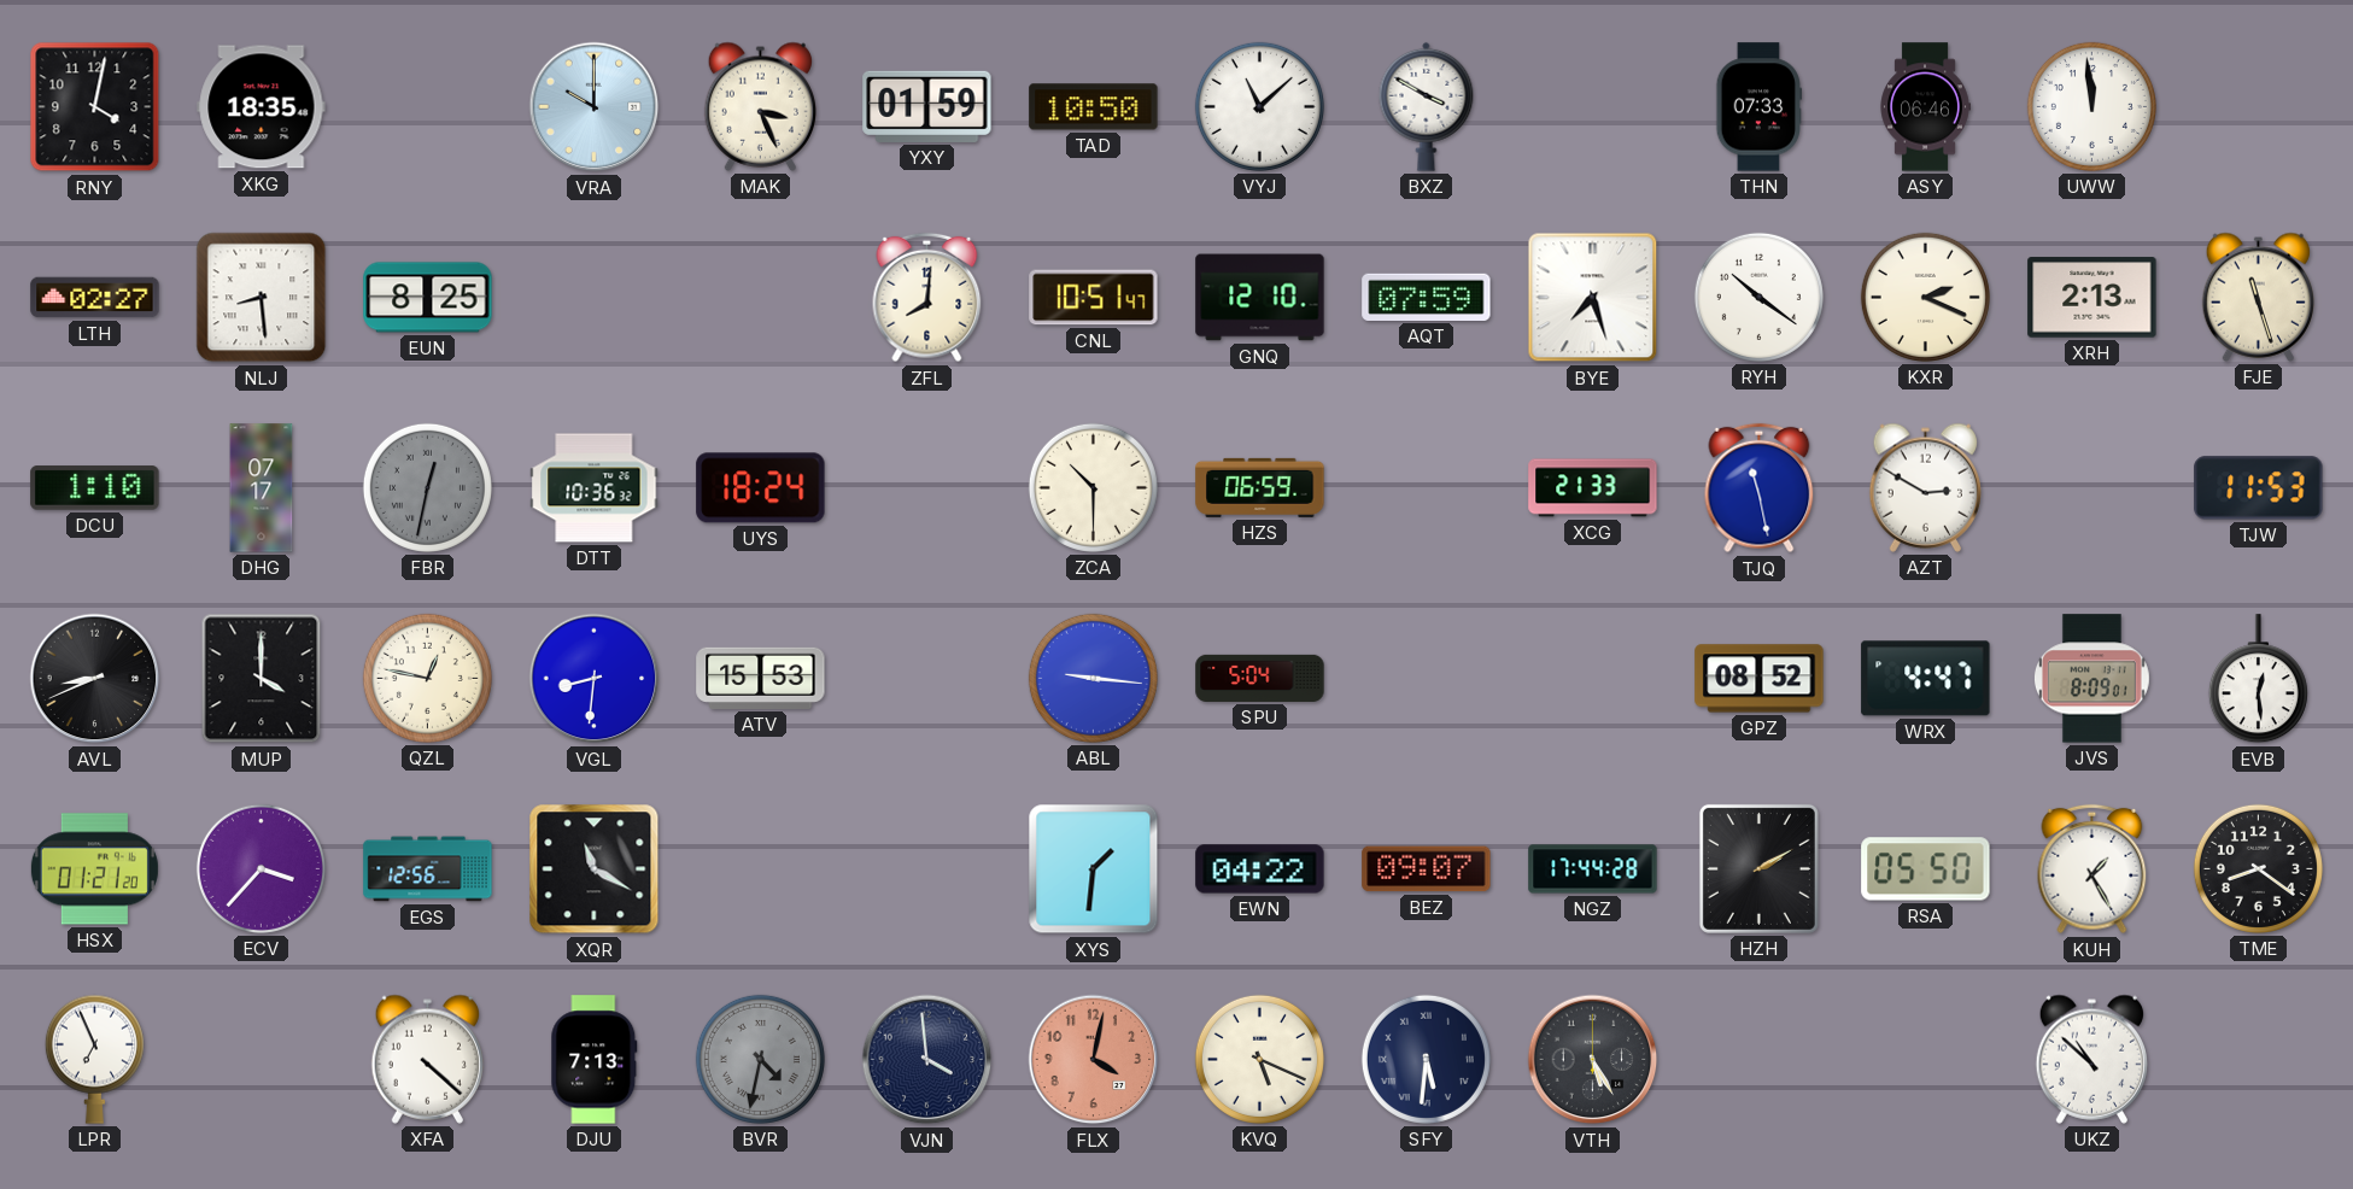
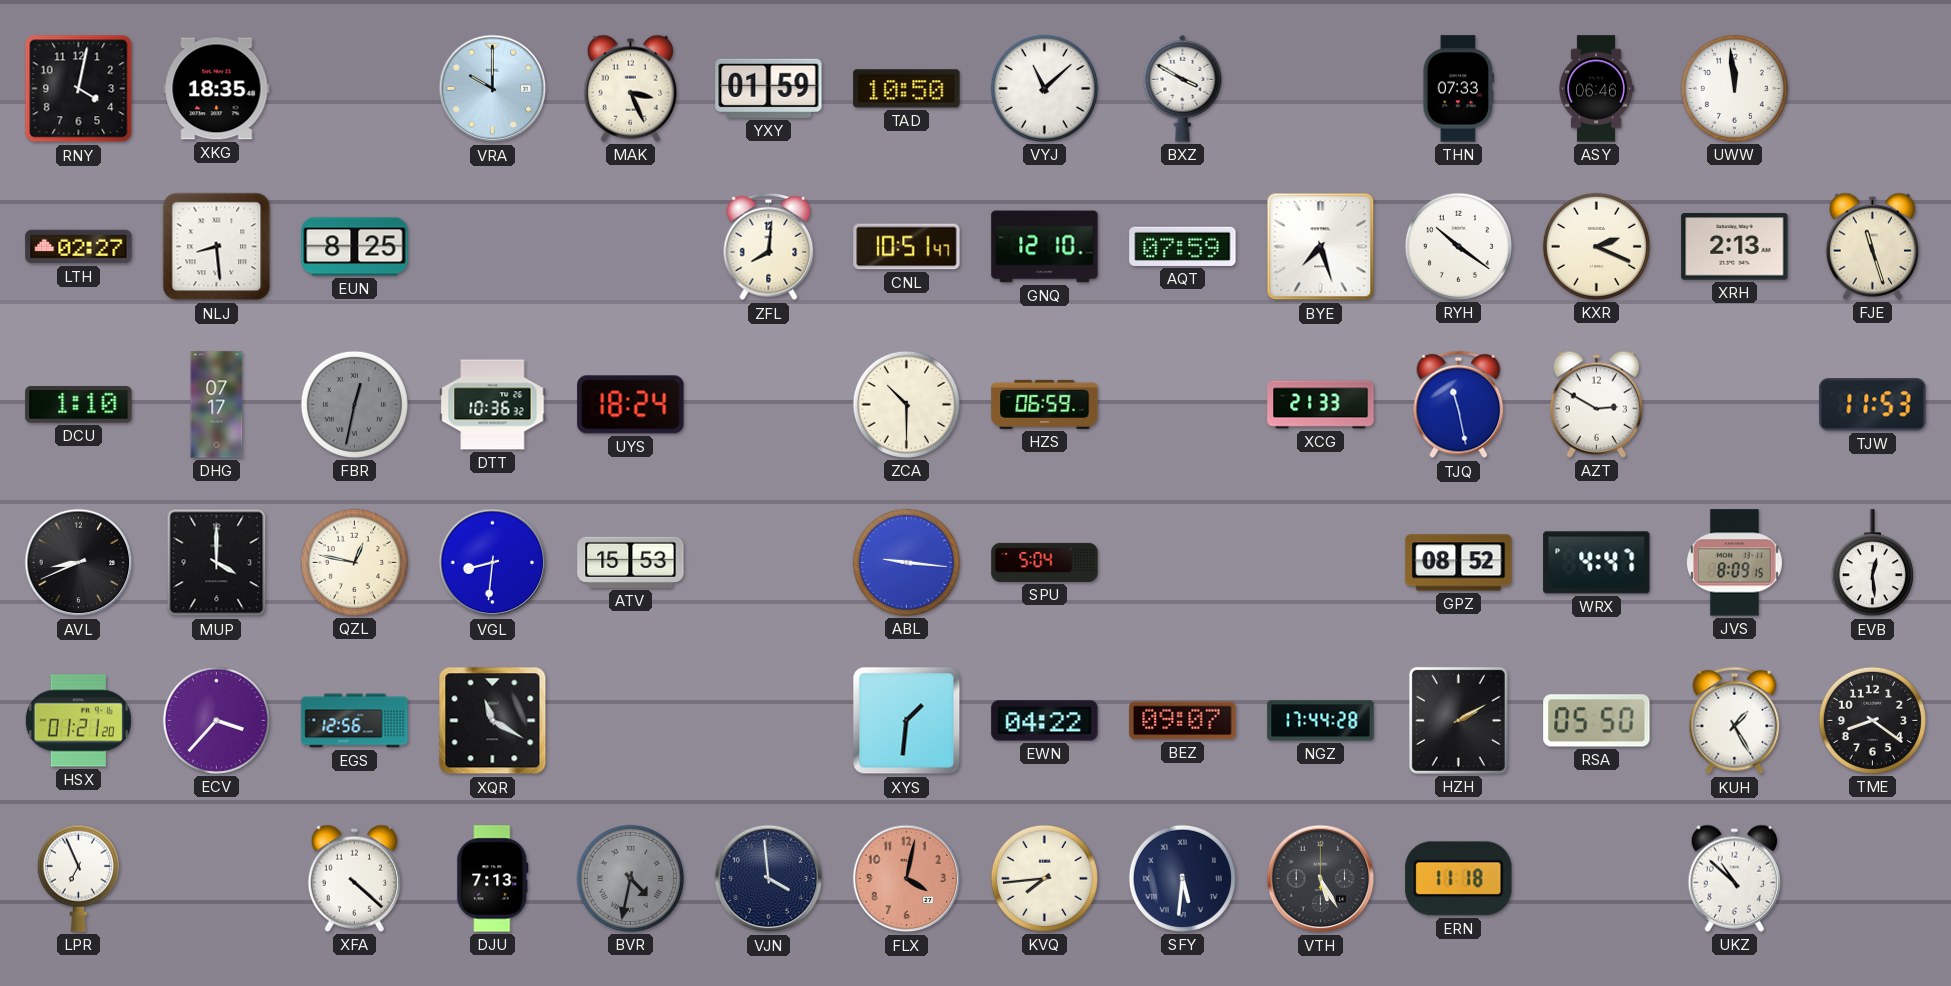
JVS: 8:09:01 -> 8:09:15 (1734, 563)
KVQ: 5:19 -> 7:44 (1044, 878)
ERN: none -> 11:18 (1459, 879)
